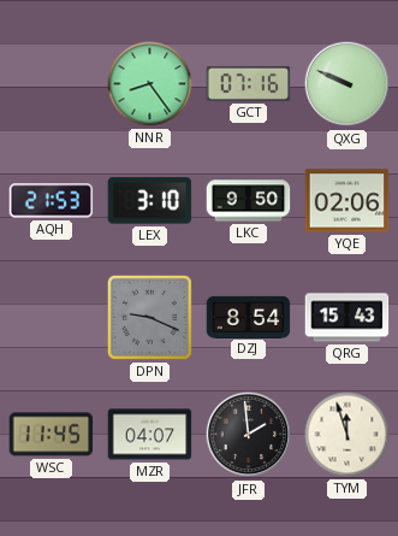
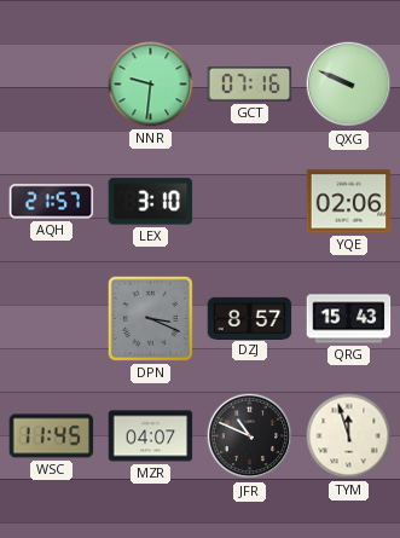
NNR: 8:24 -> 9:31 (151, 85)
AQH: 21:53 -> 21:57 (52, 202)
LKC: 9:50 -> none (249, 201)
DPN: 9:19 -> 3:19 (150, 318)
DZJ: 8:54 -> 8:57 (250, 318)
JFR: 1:59 -> 10:49 (250, 436)
